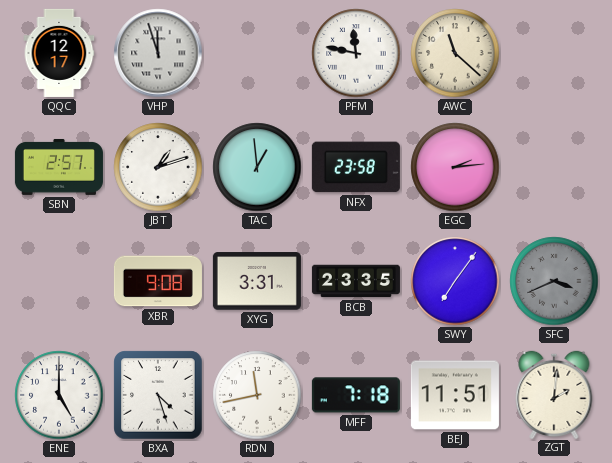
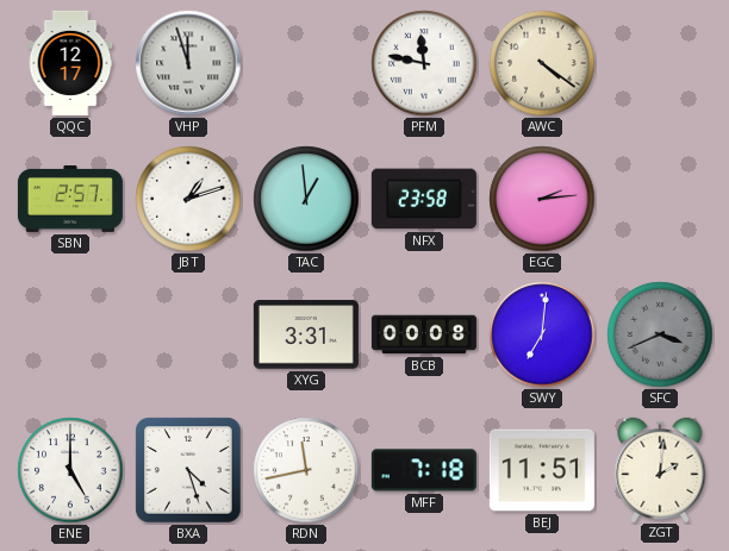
AWC: 11:22 -> 4:21 (542, 63)
XBR: 9:08 -> none (158, 281)
BCB: 23:35 -> 00:08 (424, 334)
SWY: 7:06 -> 7:01 (542, 334)
